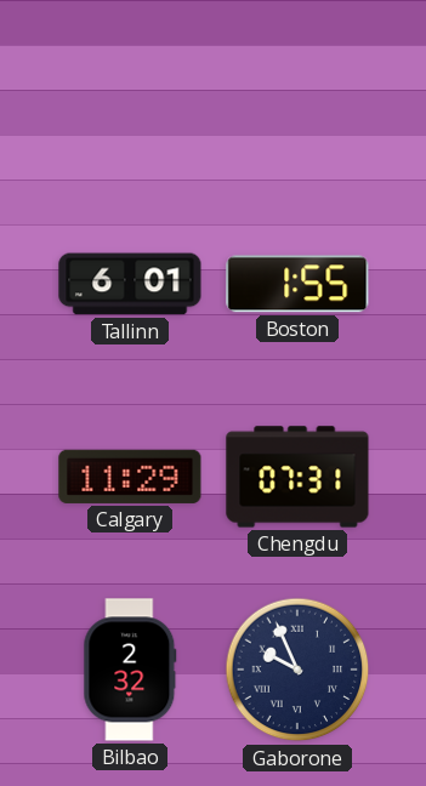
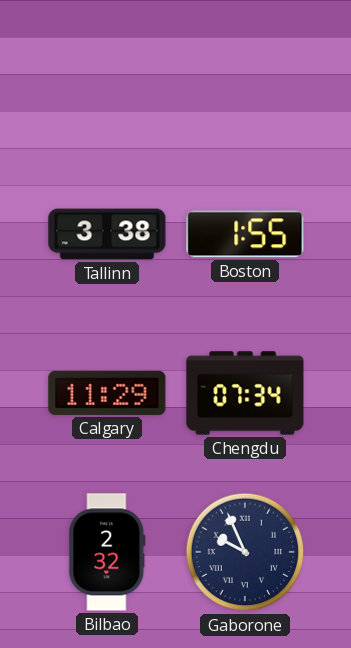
Tallinn: 6:01 -> 3:38 (107, 234)
Chengdu: 07:31 -> 07:34 (245, 393)
